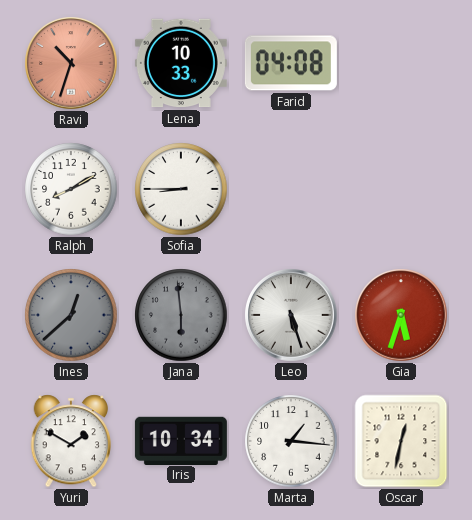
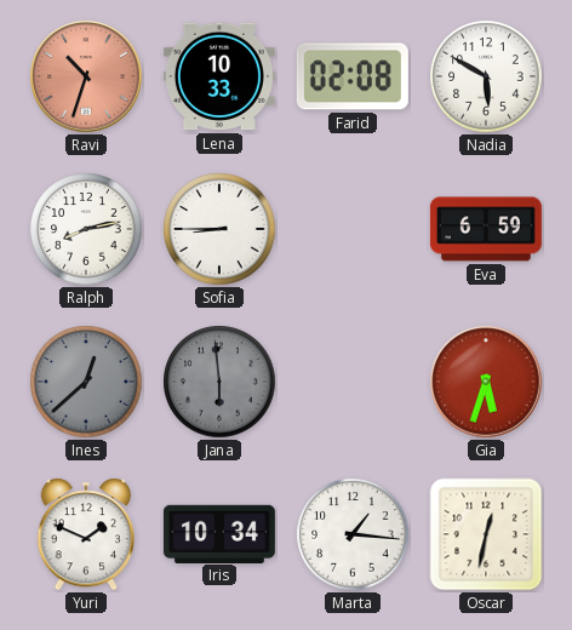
Farid: 04:08 -> 02:08 (353, 76)
Nadia: none -> 5:50 (486, 76)
Ralph: 8:10 -> 8:13 (86, 229)
Eva: none -> 6:59 (486, 229)
Leo: 5:27 -> none (291, 315)
Yuri: 1:50 -> 1:49 (86, 534)
